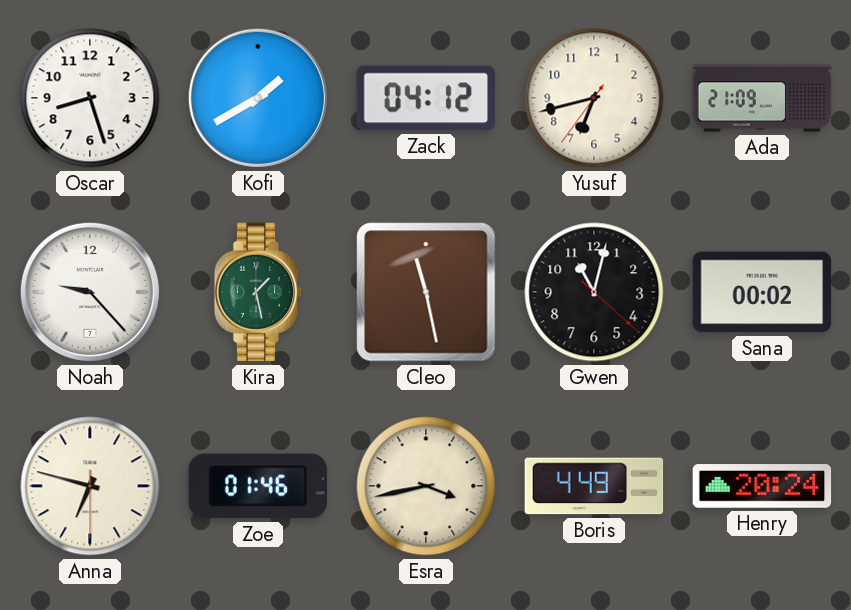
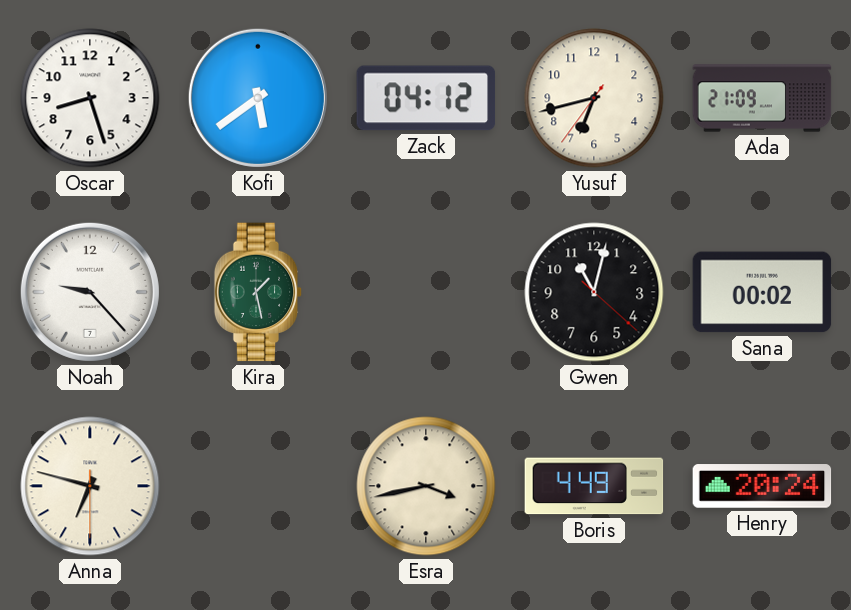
Kofi: 1:40 -> 5:39 (258, 98)
Cleo: 11:28 -> none (426, 292)
Zoe: 01:46 -> none (258, 486)
